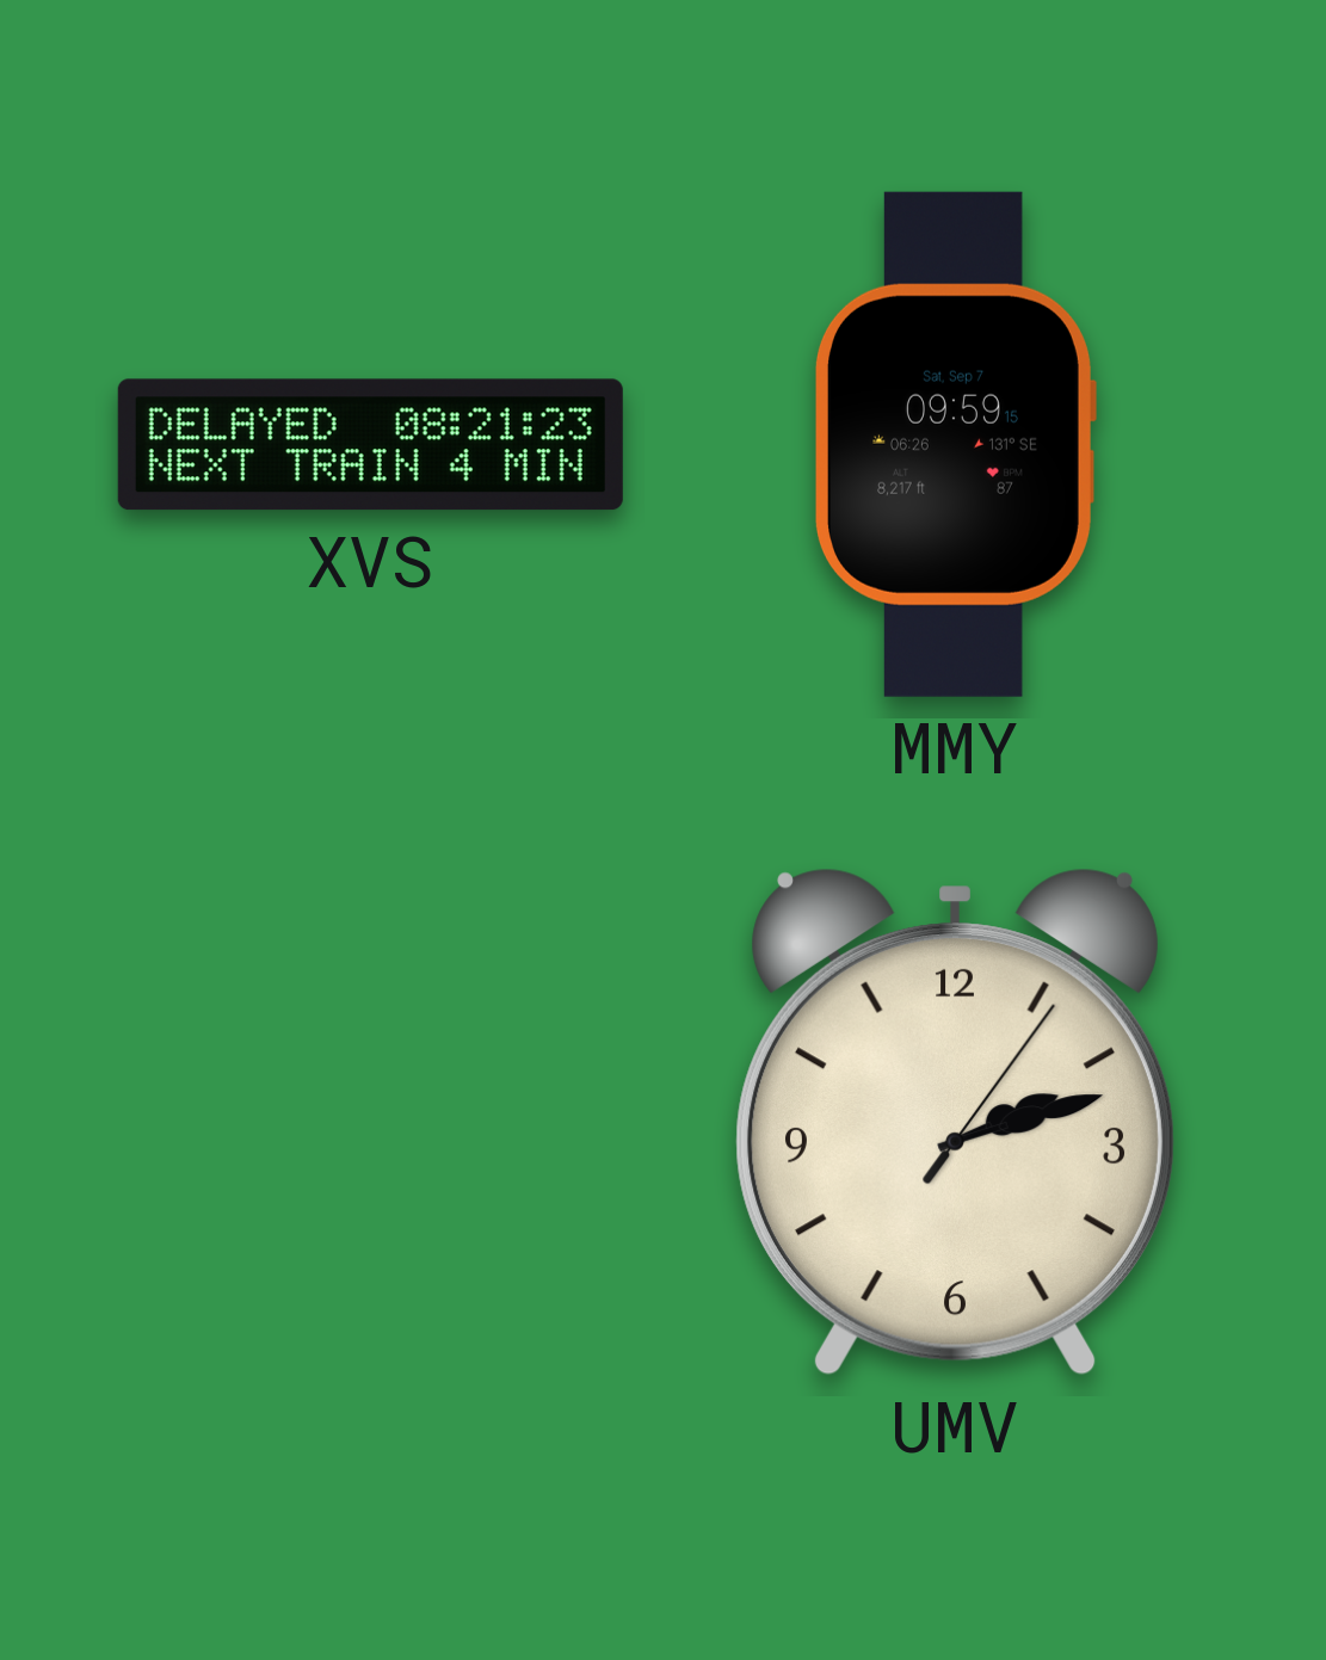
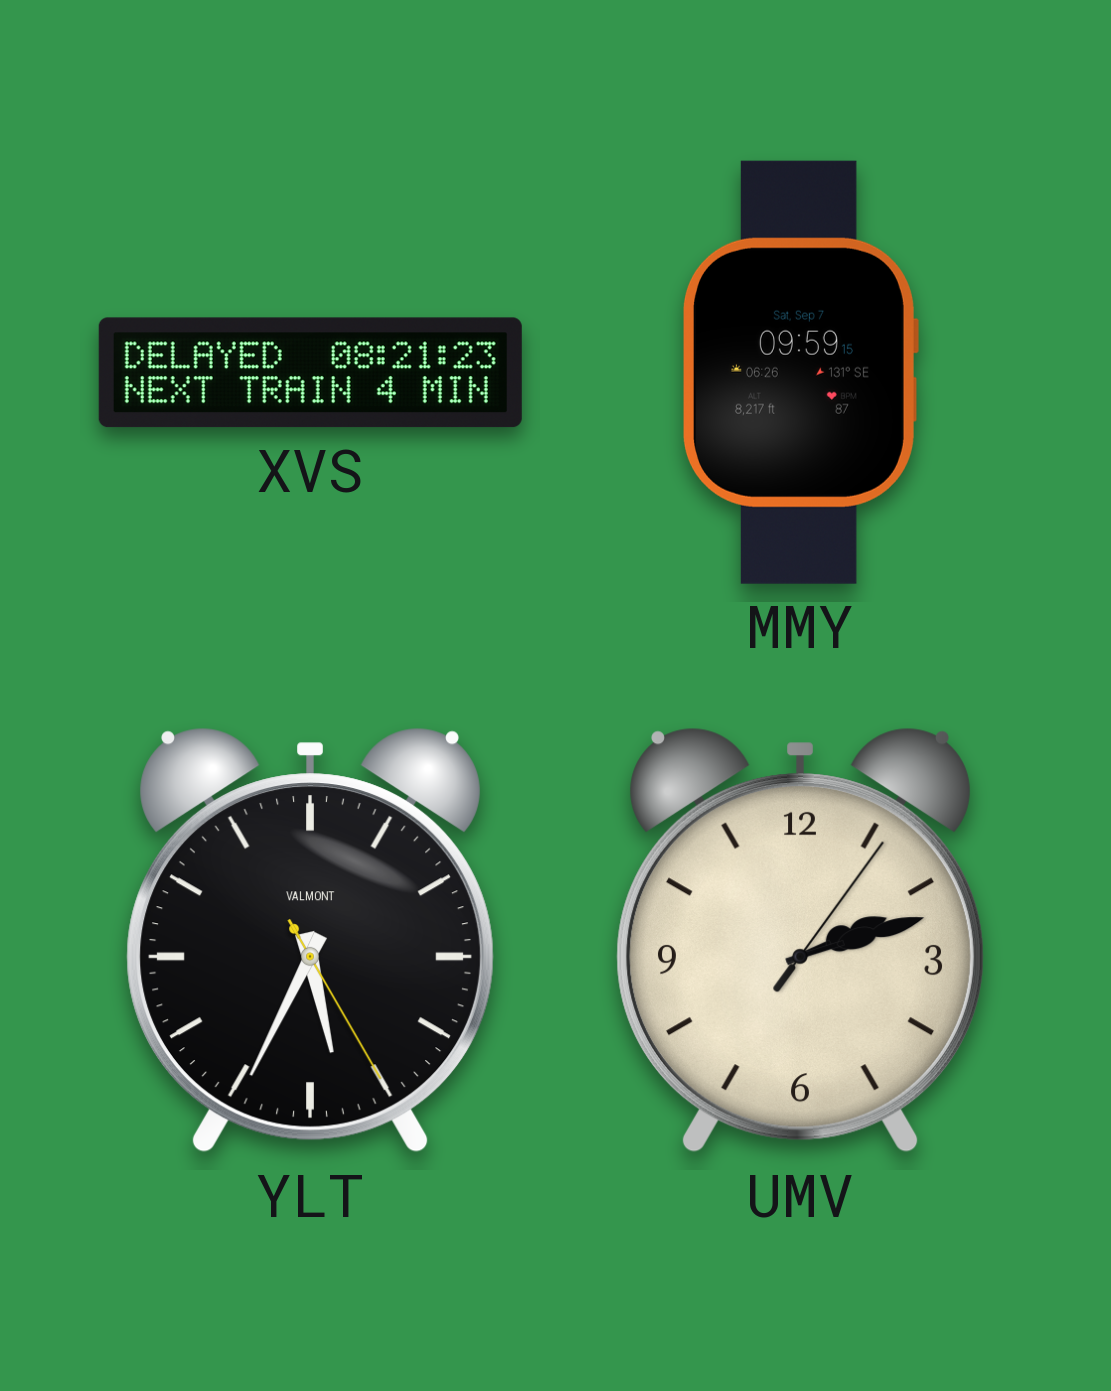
YLT: none -> 5:34 (310, 941)
